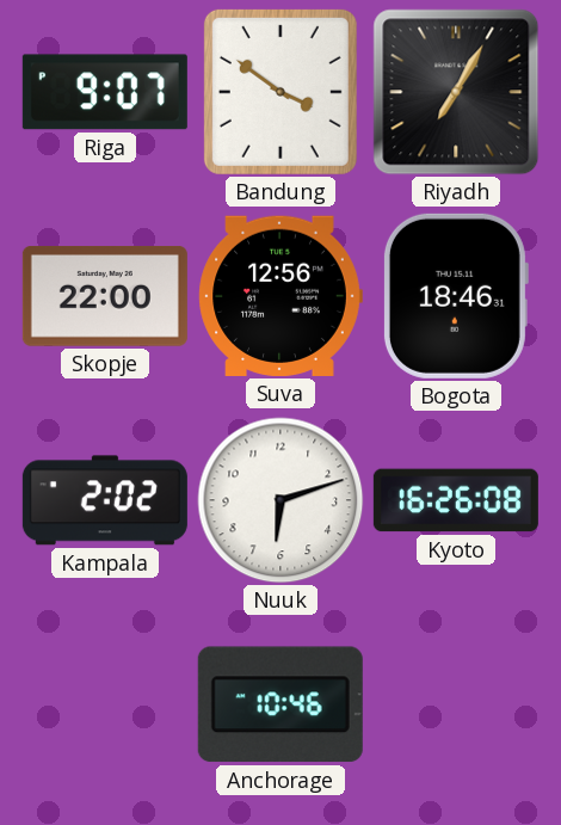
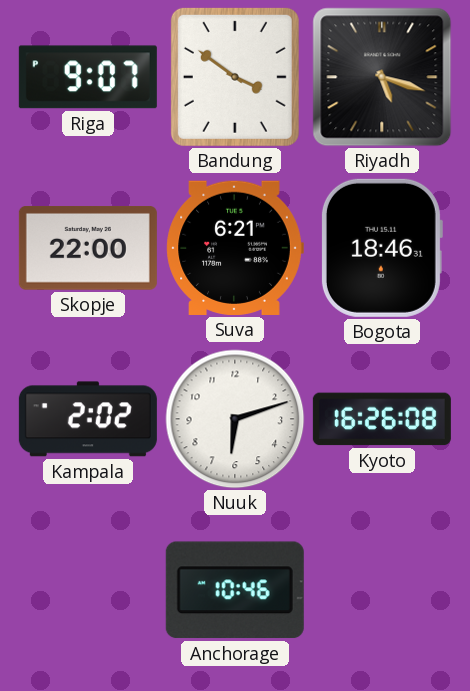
Riyadh: 7:05 -> 5:18 (382, 77)
Suva: 12:56 -> 6:21 (235, 248)
